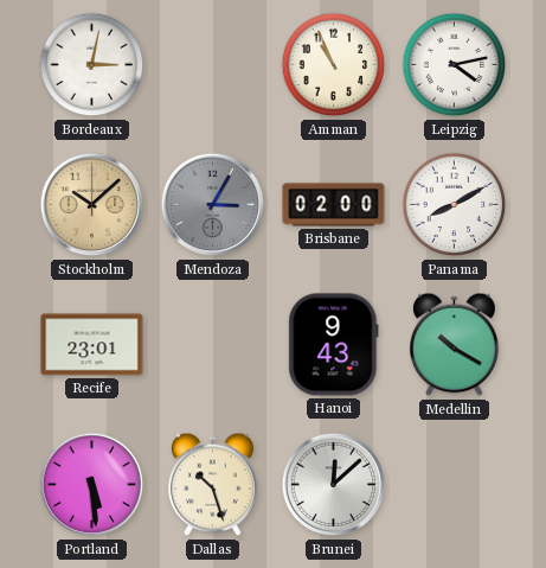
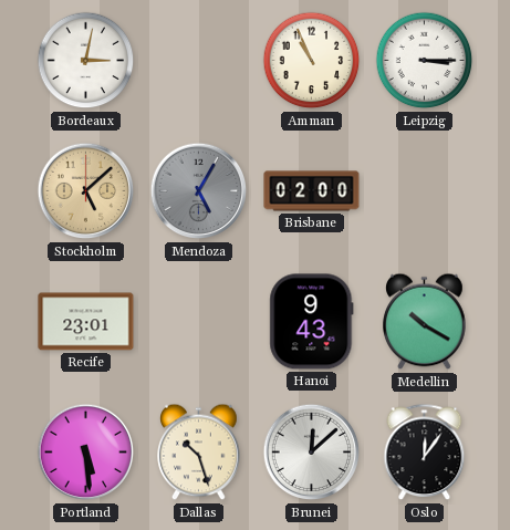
Leipzig: 4:13 -> 3:15 (425, 61)
Stockholm: 10:08 -> 5:08 (86, 191)
Mendoza: 3:05 -> 5:05 (199, 191)
Panama: 8:10 -> none (455, 205)
Oslo: none -> 12:06 (425, 453)
